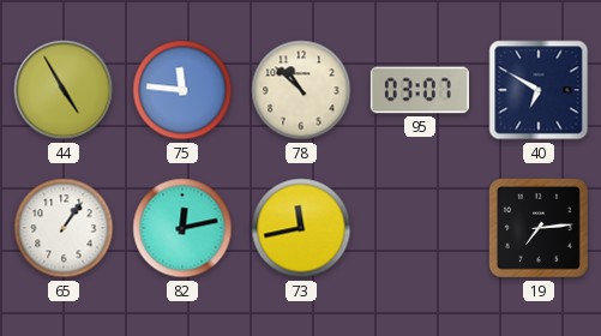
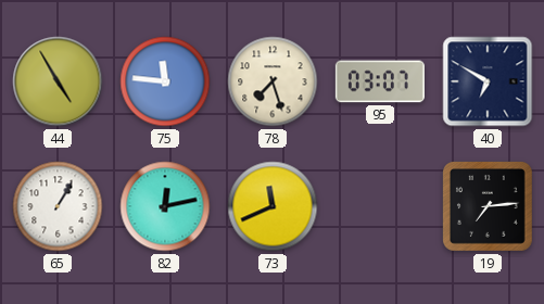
78: 10:52 -> 7:27 (273, 81)
65: 1:06 -> 1:05 (58, 206)
73: 11:43 -> 11:41 (273, 206)
